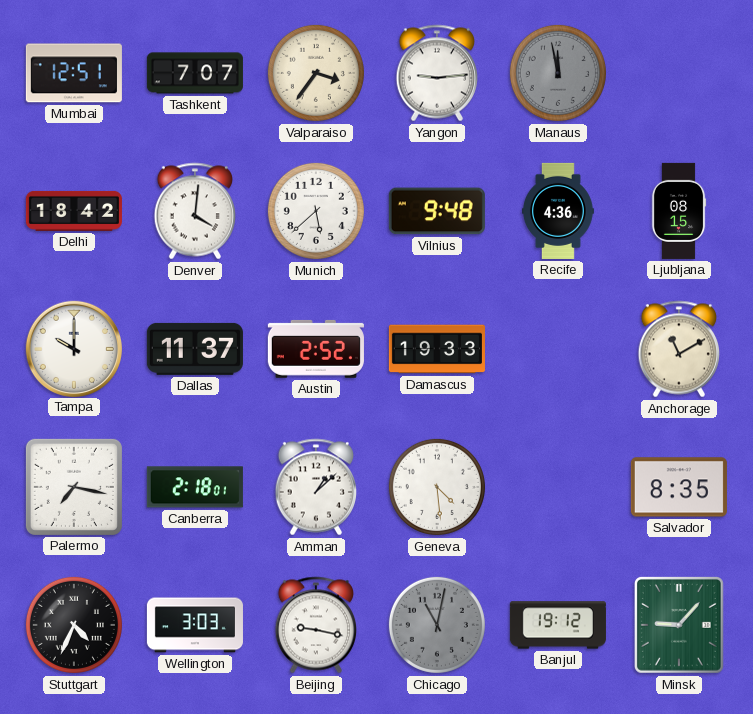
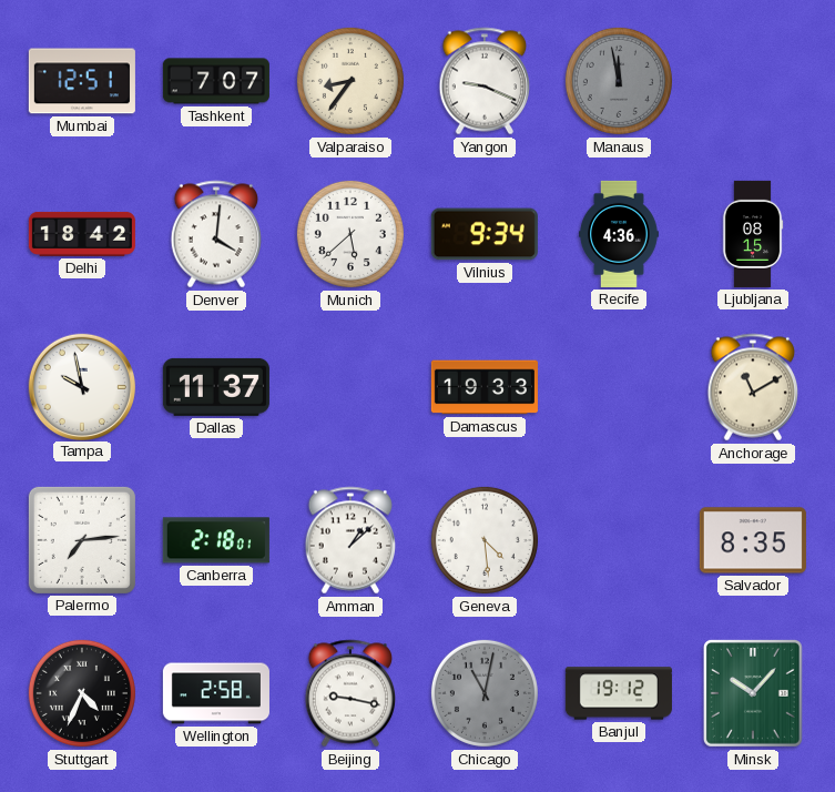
Valparaiso: 3:36 -> 8:36 (350, 81)
Yangon: 9:14 -> 9:19 (483, 81)
Vilnius: 9:48 -> 9:34 (485, 234)
Tampa: 10:00 -> 9:58 (81, 386)
Austin: 2:52 -> none (316, 349)
Palermo: 7:17 -> 7:14 (82, 540)
Wellington: 3:03 -> 2:58 (216, 693)
Minsk: 9:07 -> 10:07 (753, 693)
